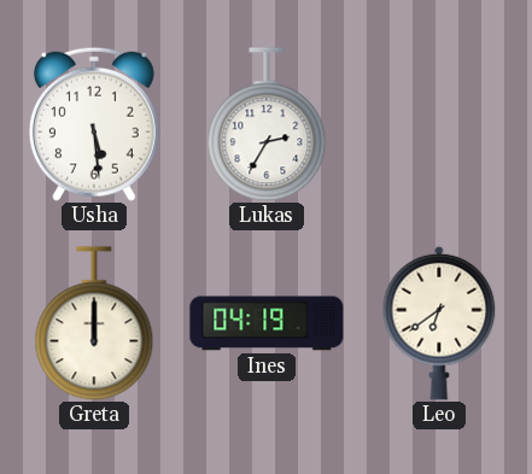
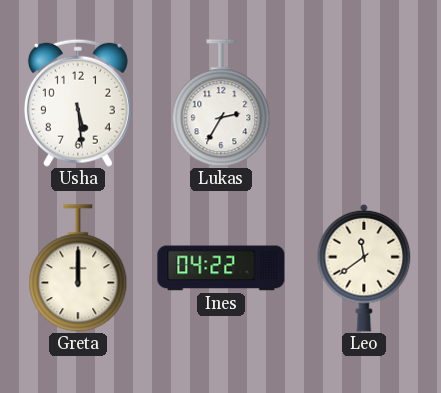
Ines: 04:19 -> 04:22 (221, 268)
Leo: 6:39 -> 11:39 (364, 268)
